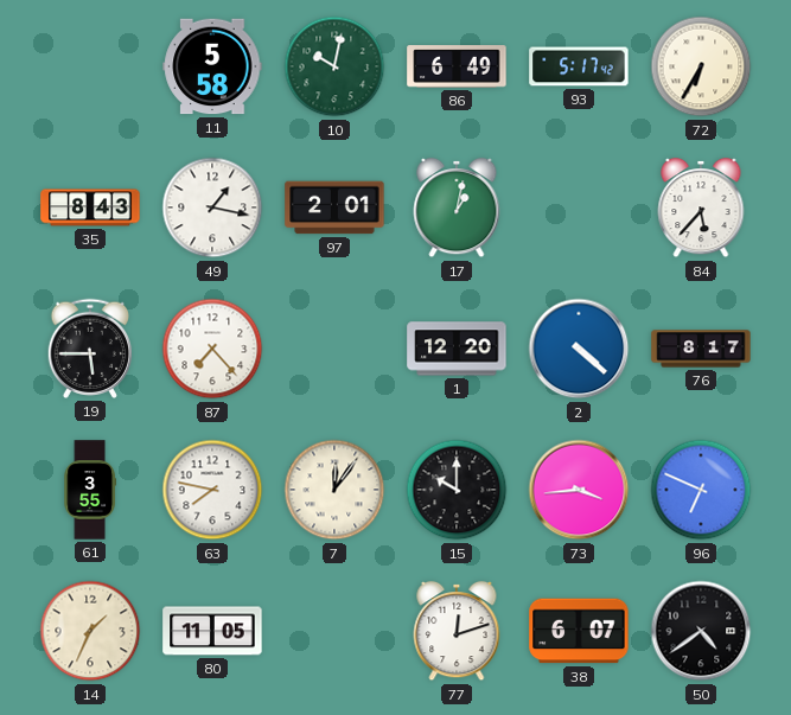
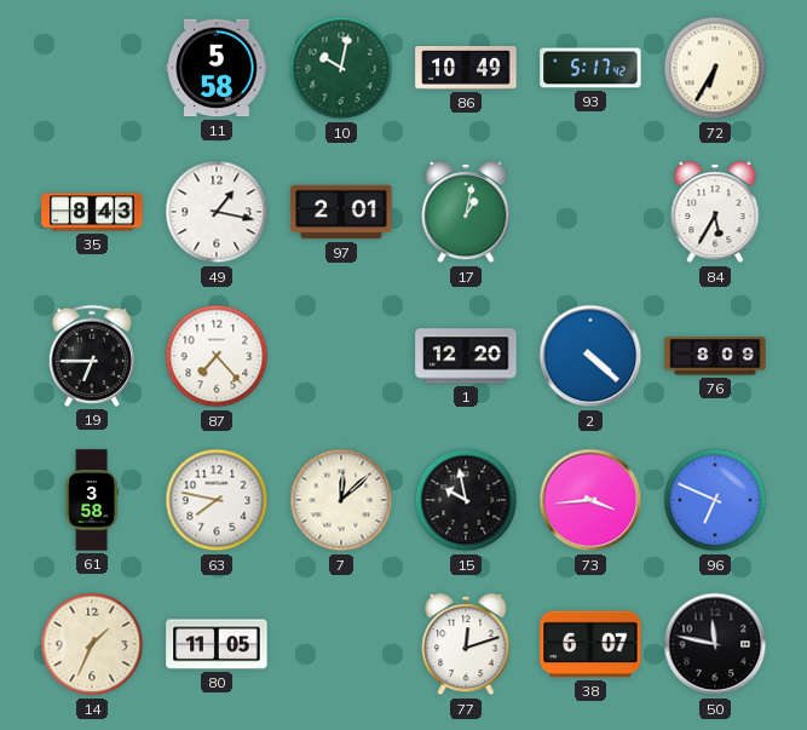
86: 6:49 -> 10:49 (466, 68)
84: 5:37 -> 5:35 (715, 212)
19: 5:45 -> 6:45 (92, 356)
76: 8:17 -> 8:09 (715, 356)
61: 3:55 -> 3:58 (91, 500)
7: 12:06 -> 12:08 (341, 500)
15: 10:00 -> 9:58 (466, 500)
50: 4:39 -> 11:47 (715, 644)
